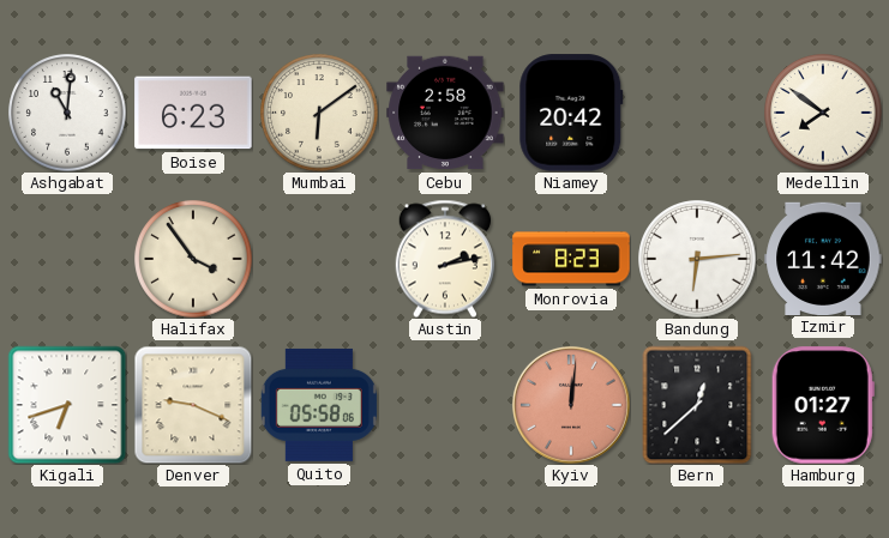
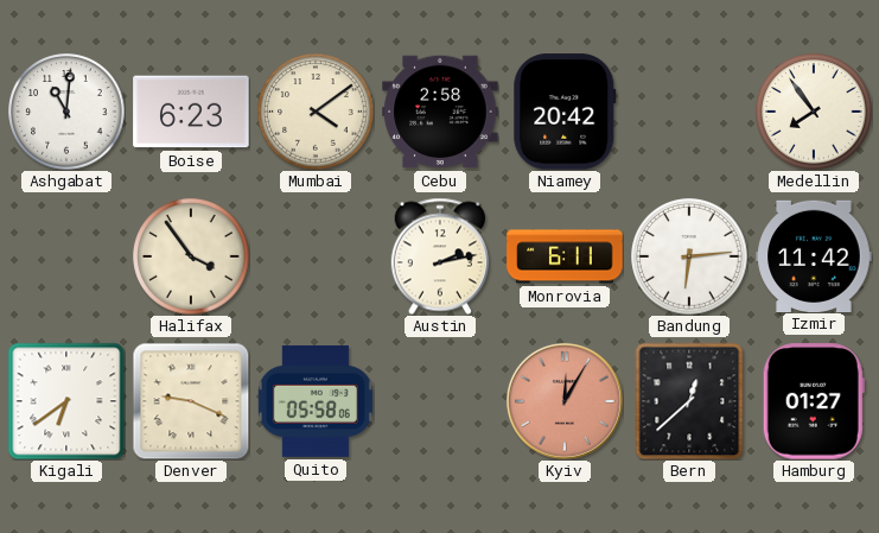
Mumbai: 6:09 -> 4:09 (316, 112)
Medellin: 7:51 -> 7:54 (814, 112)
Monrovia: 8:23 -> 6:11 (565, 256)
Kigali: 6:42 -> 6:39 (66, 401)
Kyiv: 12:01 -> 12:05 (565, 401)
